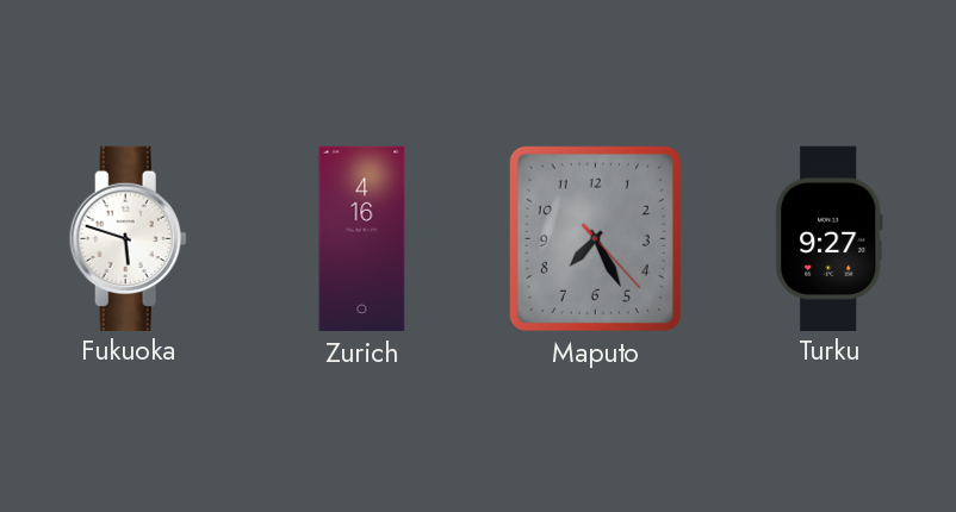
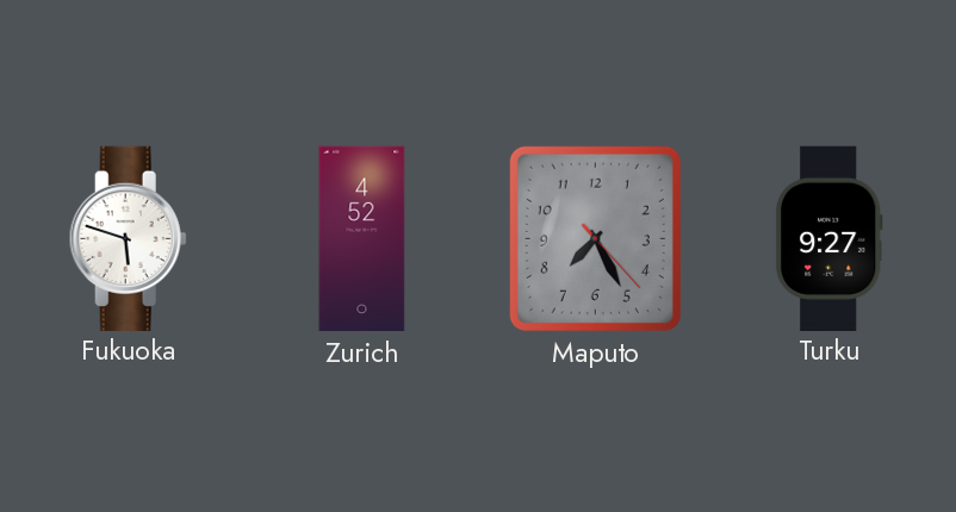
Zurich: 4:16 -> 4:52 (362, 239)
